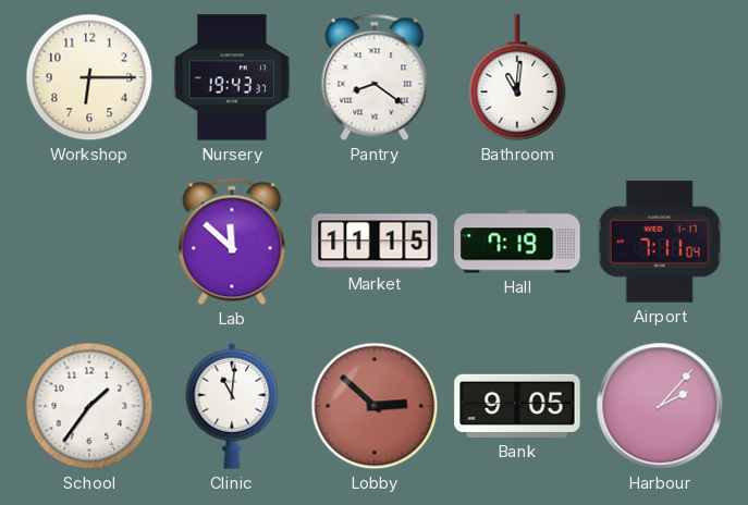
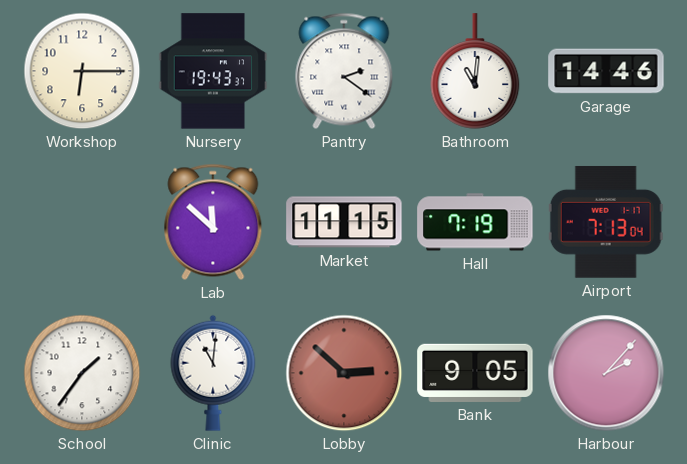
Pantry: 8:21 -> 2:21 (344, 71)
Garage: none -> 14:46 (606, 71)
Airport: 7:11 -> 7:13 (606, 222)
